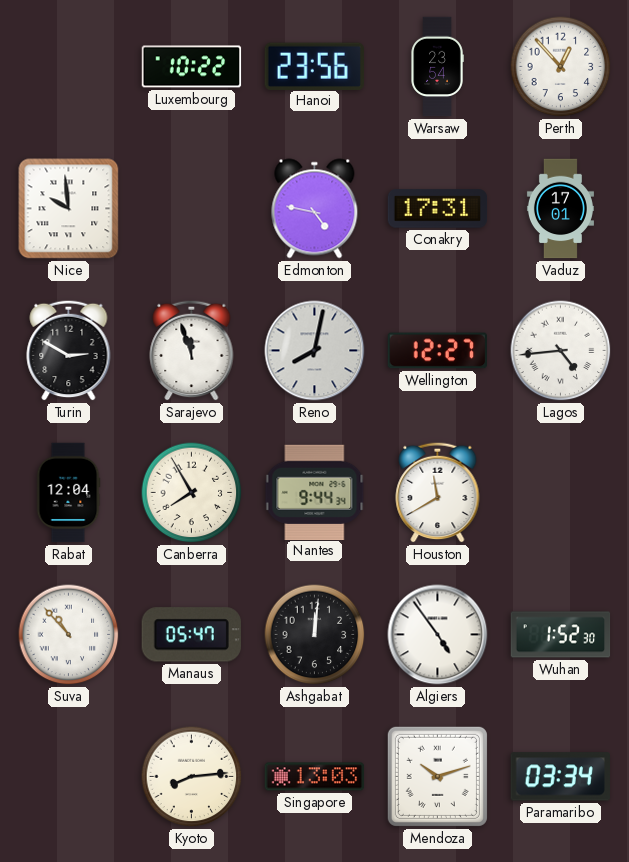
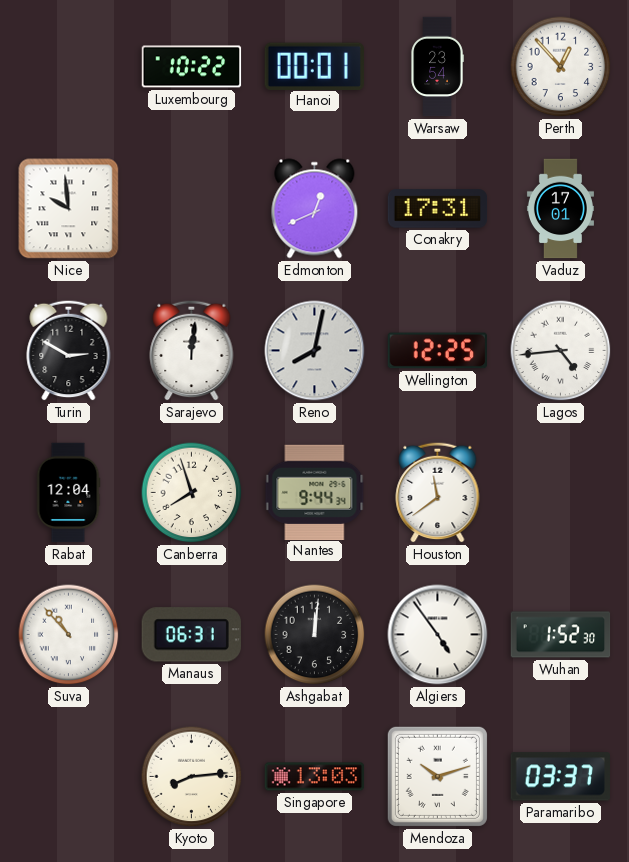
Hanoi: 23:56 -> 00:01 (314, 66)
Edmonton: 4:47 -> 12:41 (315, 209)
Sarajevo: 11:57 -> 12:01 (192, 350)
Wellington: 12:27 -> 12:25 (437, 351)
Canberra: 7:55 -> 7:57 (192, 493)
Houston: 11:40 -> 11:39 (438, 492)
Manaus: 05:47 -> 06:31 (191, 635)
Paramaribo: 03:34 -> 03:37 (560, 777)
